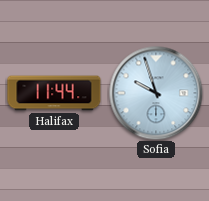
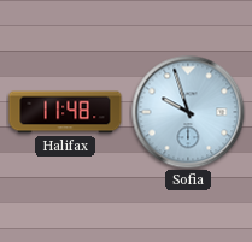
Halifax: 11:44 -> 11:48 (65, 112)
